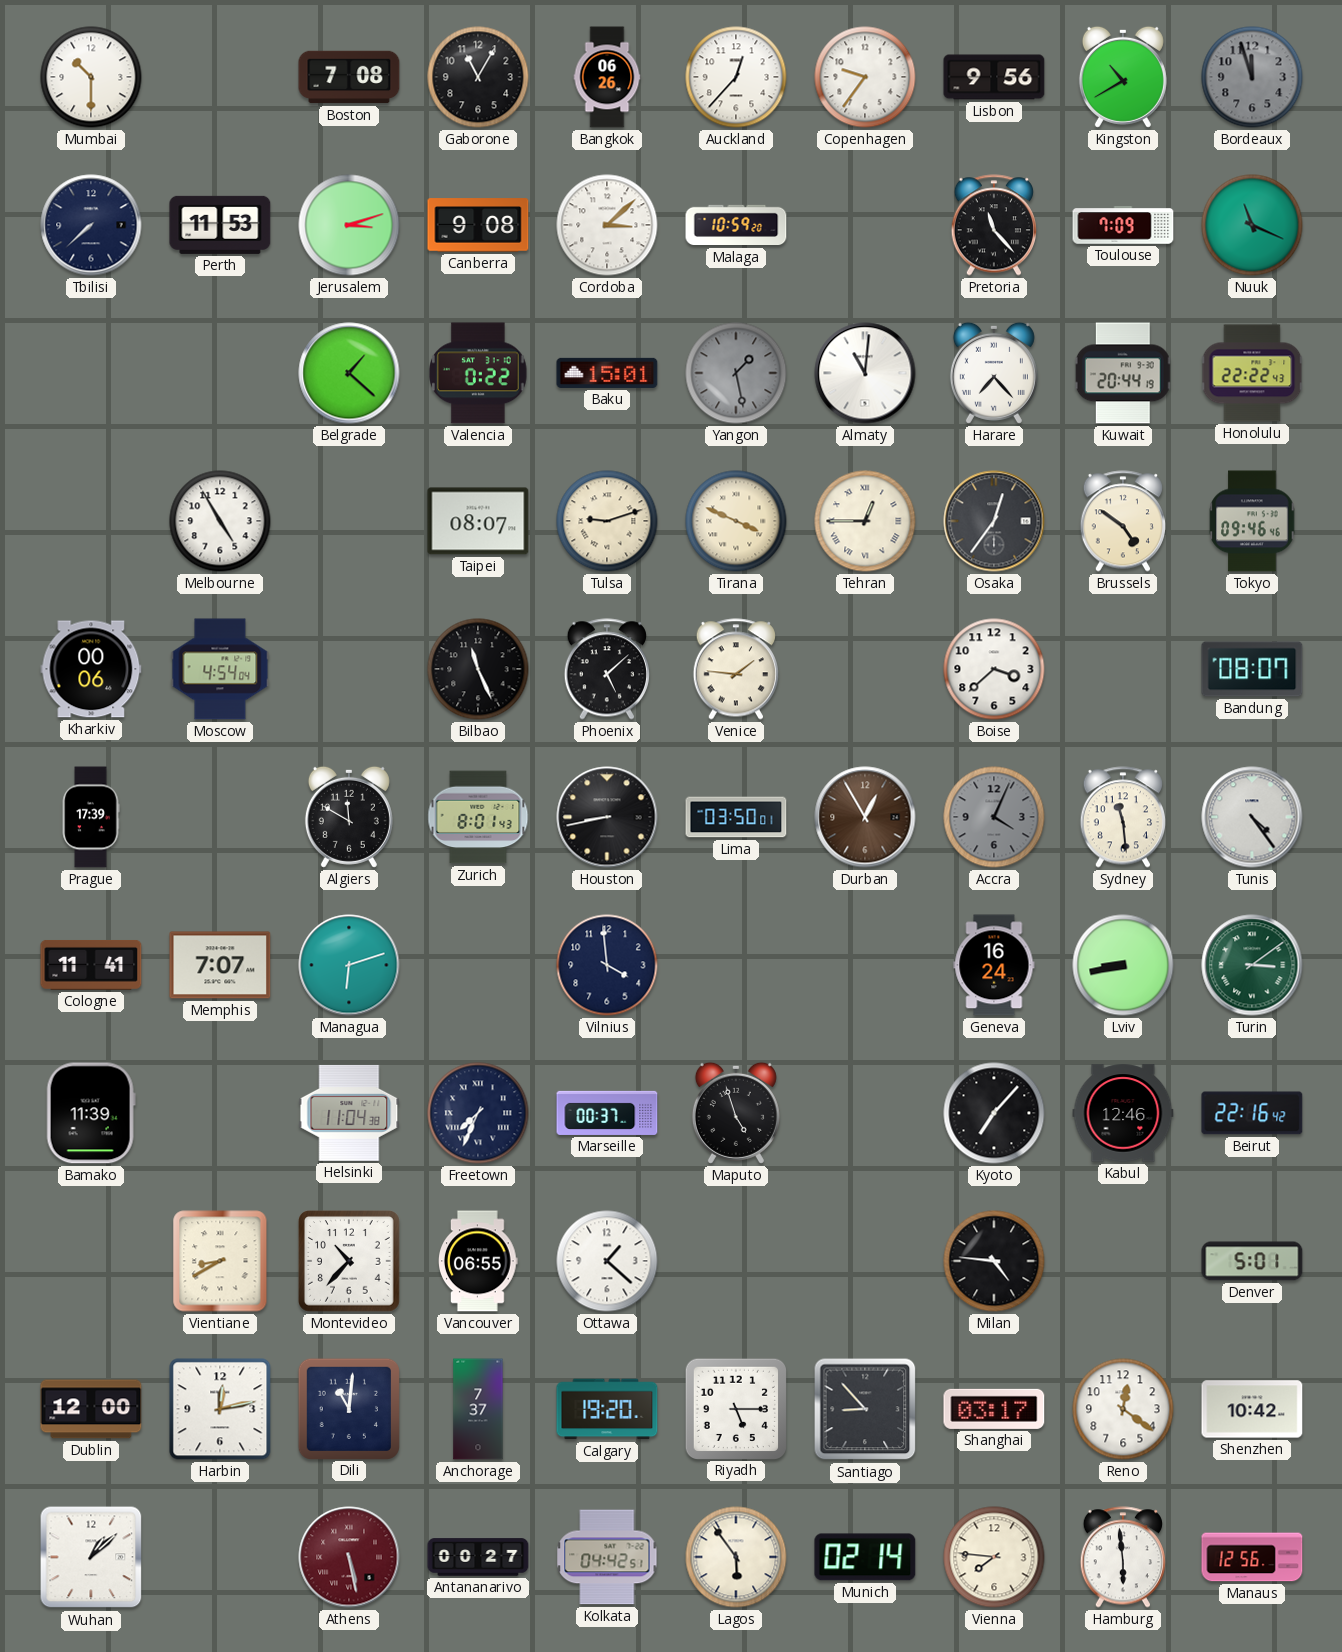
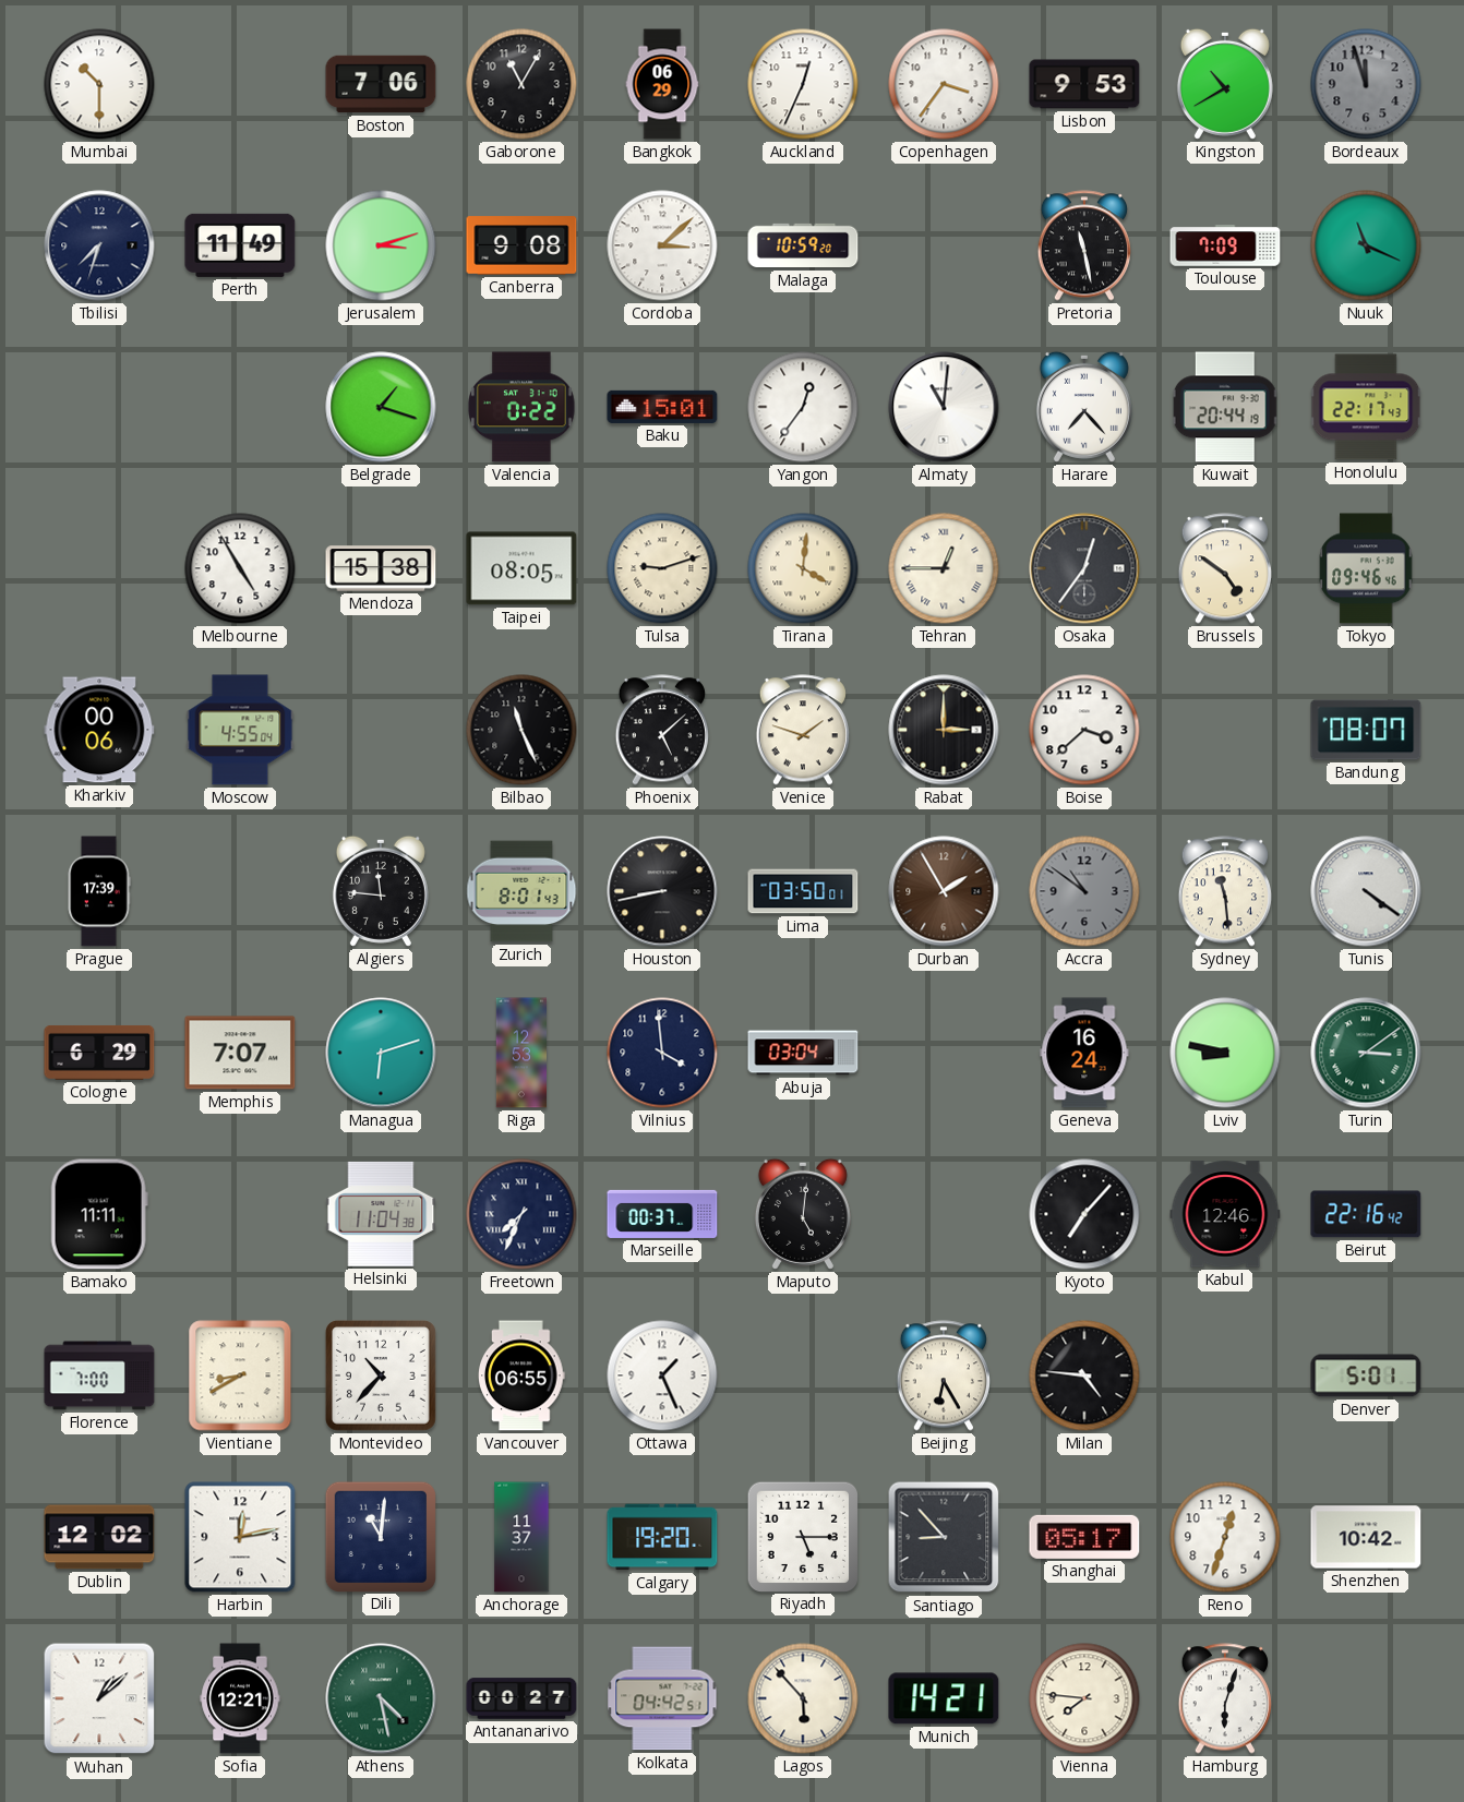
Boston: 7:08 -> 7:06 (381, 84)
Bangkok: 06:26 -> 06:29 (662, 84)
Auckland: 12:37 -> 12:34 (803, 84)
Copenhagen: 9:36 -> 3:36 (944, 84)
Lisbon: 9:56 -> 9:53 (1084, 84)
Tbilisi: 7:38 -> 7:33 (99, 245)
Perth: 11:53 -> 11:49 (240, 245)
Pretoria: 11:23 -> 11:28 (1083, 245)
Belgrade: 1:22 -> 1:18 (381, 407)
Yangon: 1:28 -> 12:36 (803, 407)
Yangon dial: grey -> white (803, 407)
Honolulu: 22:22 -> 22:17 (1366, 407)
Mendoza: none -> 15:38 (381, 568)
Taipei: 08:07 -> 08:05 (521, 568)
Tirana: 3:49 -> 4:01 (803, 568)
Moscow: 4:54 -> 4:55 (240, 730)
Venice: 1:46 -> 1:48 (802, 730)
Rabat: none -> 3:00 (944, 730)
Algiers: 11:50 -> 11:46 (381, 891)
Durban: 12:55 -> 1:55 (944, 891)
Accra: 4:04 -> 10:51 (1084, 891)
Tunis: 4:24 -> 4:21 (1366, 891)
Cologne: 11:41 -> 6:29 (99, 1053)
Riga: none -> 12:53 (520, 1053)
Abuja: none -> 03:04 (803, 1053)
Lviv: 8:43 -> 8:47 (1225, 1053)
Bamako: 11:39 -> 11:11 (99, 1214)
Maputo: 4:57 -> 5:01 (803, 1214)
Florence: none -> 7:00 (99, 1375)
Ottawa: 1:22 -> 1:26 (662, 1375)
Beijing: none -> 6:25 (943, 1375)
Dublin: 12:00 -> 12:02 (99, 1537)
Anchorage: 7:37 -> 11:37 (521, 1537)
Shanghai: 03:17 -> 05:17 (1084, 1537)
Reno: 12:21 -> 12:33 (1225, 1537)
Sofia: none -> 12:21 (240, 1698)
Athens: 5:28 -> 4:28 (381, 1698)
Athens dial: burgundy -> green (381, 1698)
Lagos: 5:54 -> 5:53 (803, 1698)
Munich: 02:14 -> 14:21 (944, 1698)
Hamburg: 5:59 -> 6:03 (1224, 1698)
Manaus: 12:56 -> none (1252, 1557)
